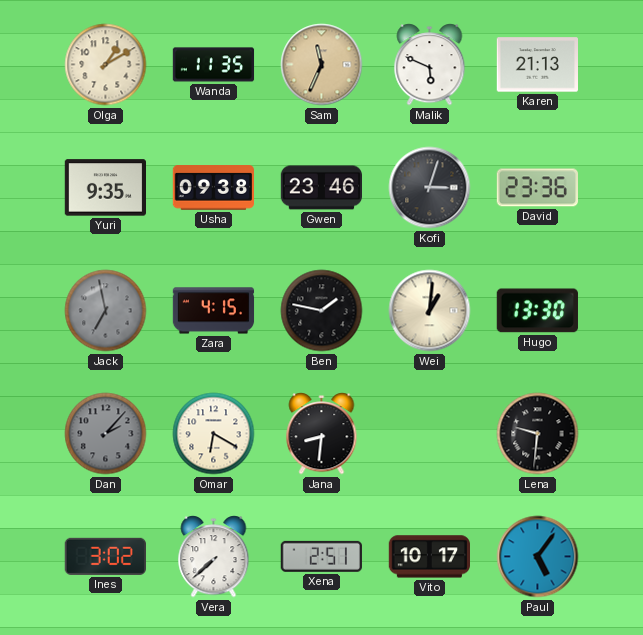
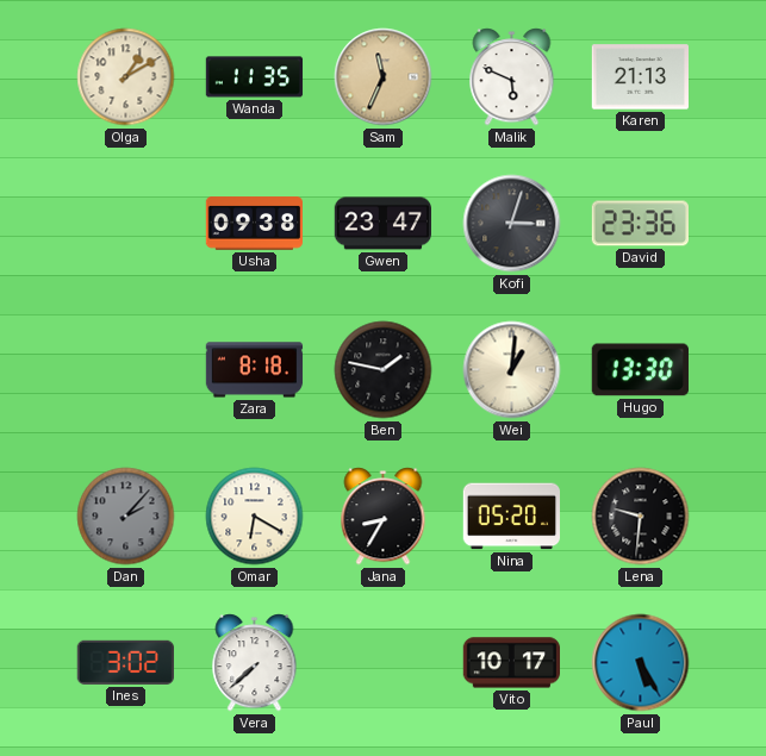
Yuri: 9:35 -> none (105, 188)
Gwen: 23:46 -> 23:47 (382, 224)
Jack: 6:58 -> none (106, 311)
Zara: 4:15 -> 8:18 (255, 370)
Jana: 8:31 -> 8:35 (384, 517)
Nina: none -> 05:20 (511, 517)
Xena: 2:51 -> none (321, 556)
Paul: 5:06 -> 5:25 (641, 663)
